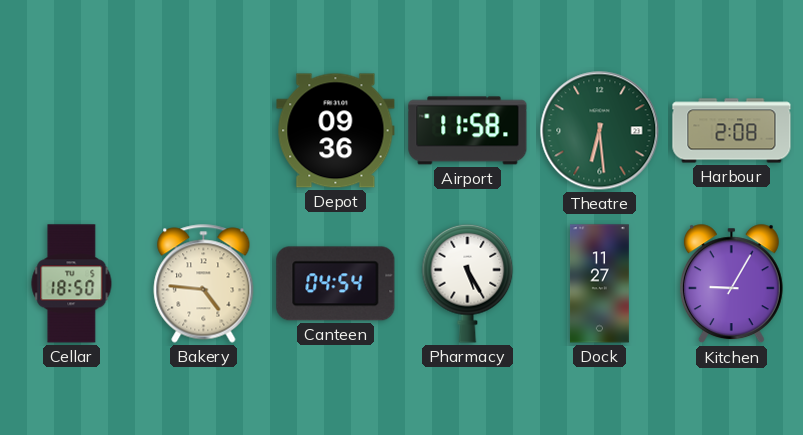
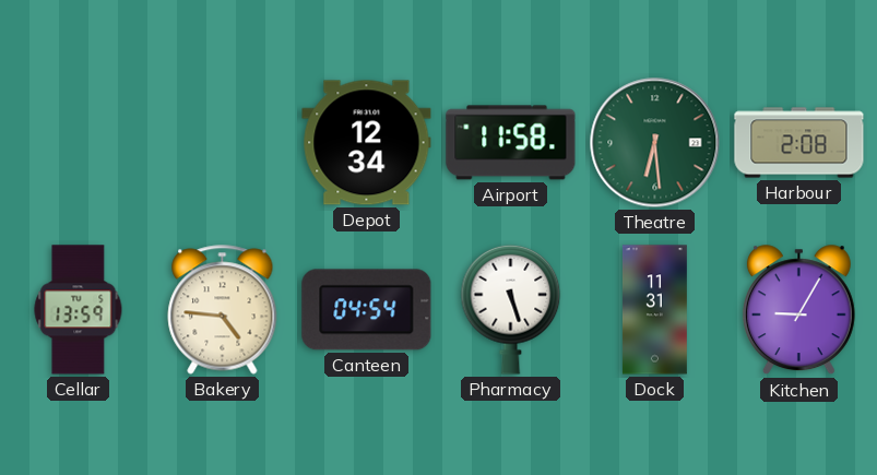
Depot: 09:36 -> 12:34 (367, 143)
Cellar: 18:50 -> 13:59 (79, 310)
Pharmacy: 5:25 -> 5:27 (511, 309)
Dock: 11:27 -> 11:31 (654, 310)
